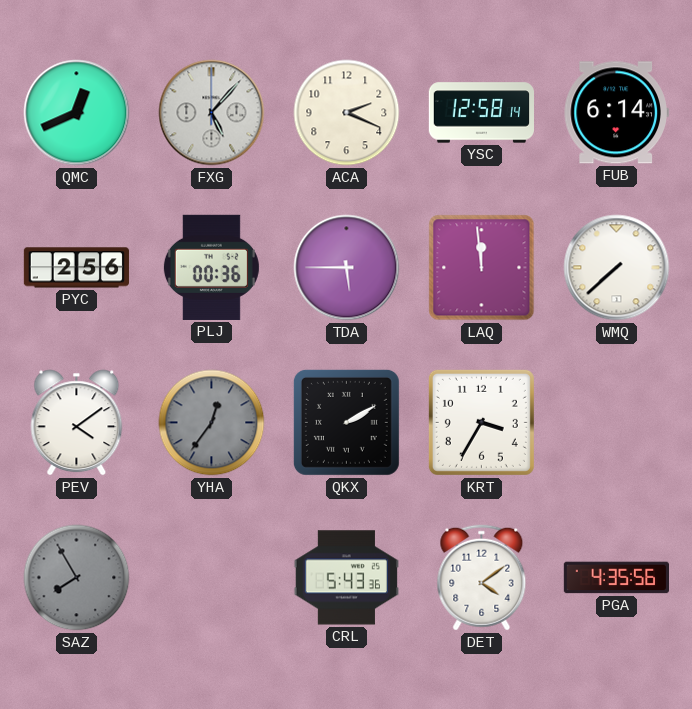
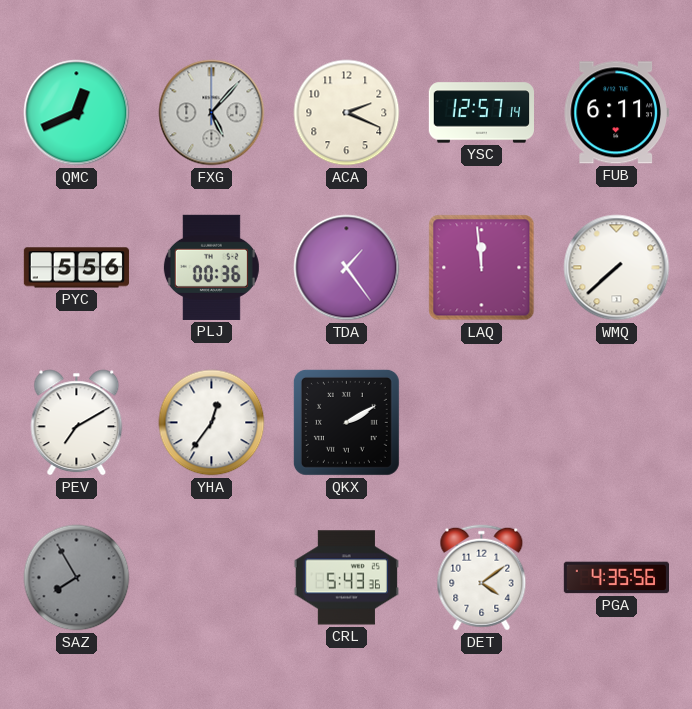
YSC: 12:58 -> 12:57 (481, 113)
FUB: 6:14 -> 6:11 (616, 113)
PYC: 2:56 -> 5:56 (76, 268)
TDA: 5:45 -> 1:24 (347, 268)
PEV: 4:09 -> 7:10 (77, 423)
YHA dial: grey -> white (212, 423)
KRT: 3:35 -> none (481, 422)
